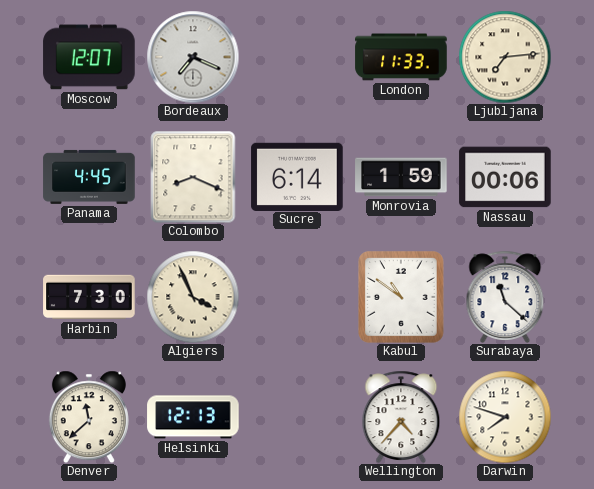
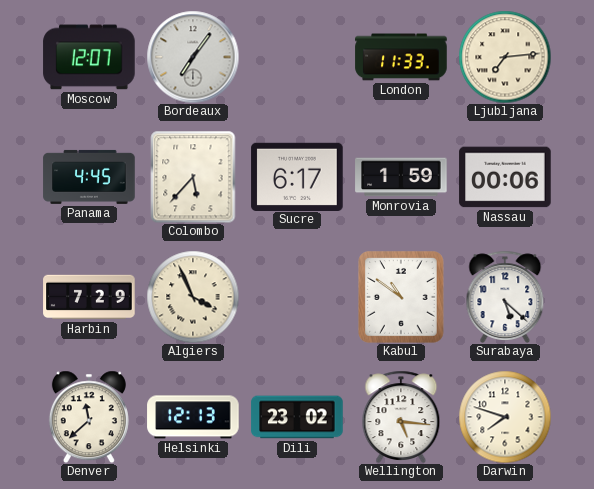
Bordeaux: 7:19 -> 7:06 (193, 57)
Colombo: 8:19 -> 5:37 (193, 177)
Sucre: 6:14 -> 6:17 (297, 176)
Harbin: 7:30 -> 7:29 (89, 297)
Surabaya: 11:22 -> 5:22 (505, 296)
Dili: none -> 23:02 (297, 417)
Wellington: 4:37 -> 5:16 (401, 416)
